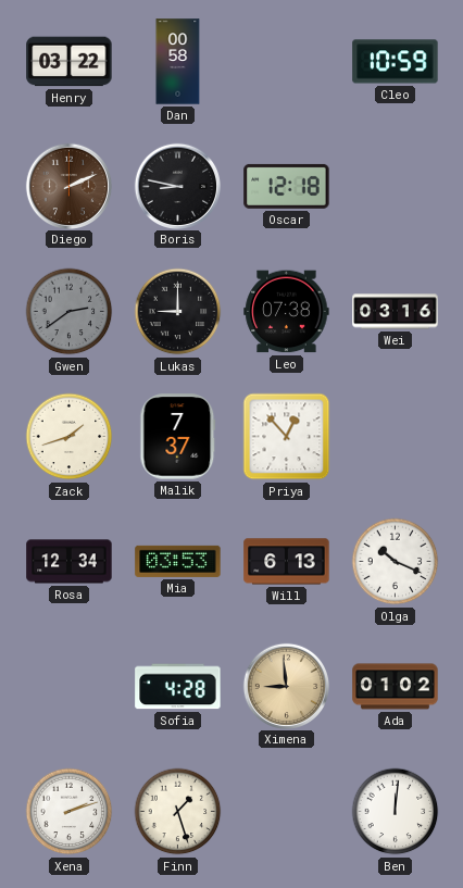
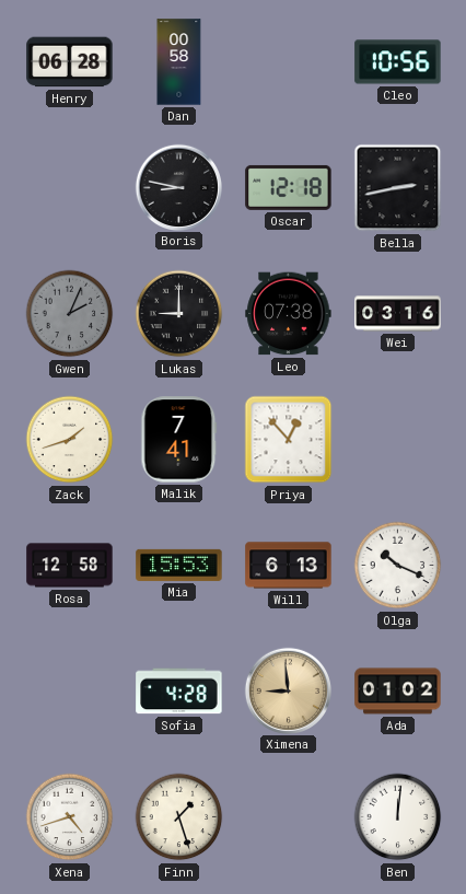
Henry: 03:22 -> 06:28 (70, 62)
Cleo: 10:59 -> 10:56 (398, 62)
Diego: 2:11 -> none (68, 186)
Bella: none -> 2:43 (398, 188)
Gwen: 2:39 -> 2:04 (70, 314)
Malik: 7:37 -> 7:41 (179, 440)
Rosa: 12:34 -> 12:58 (70, 566)
Mia: 03:53 -> 15:53 (179, 565)
Xena: 2:12 -> 4:42 (70, 817)
